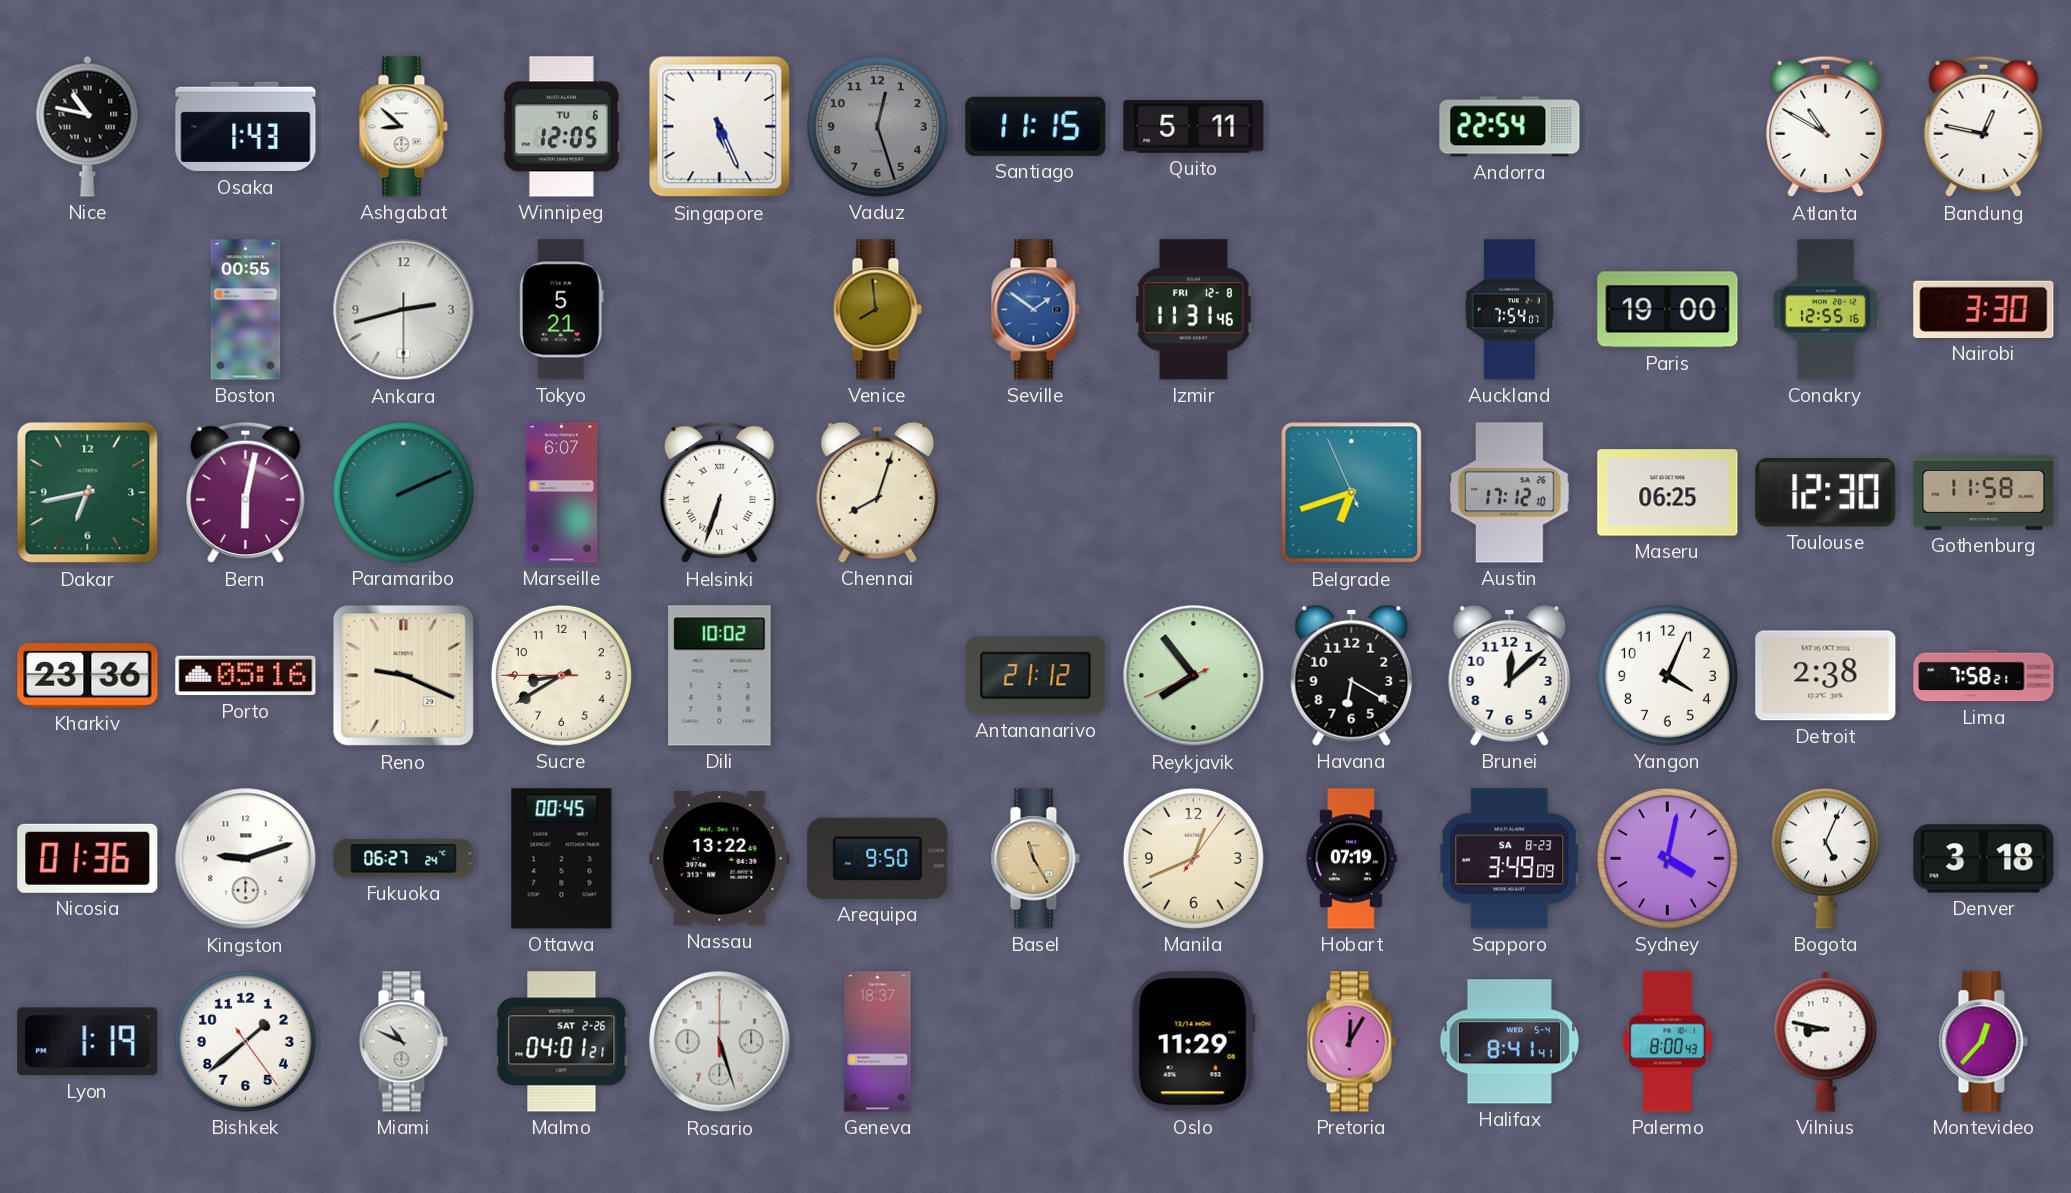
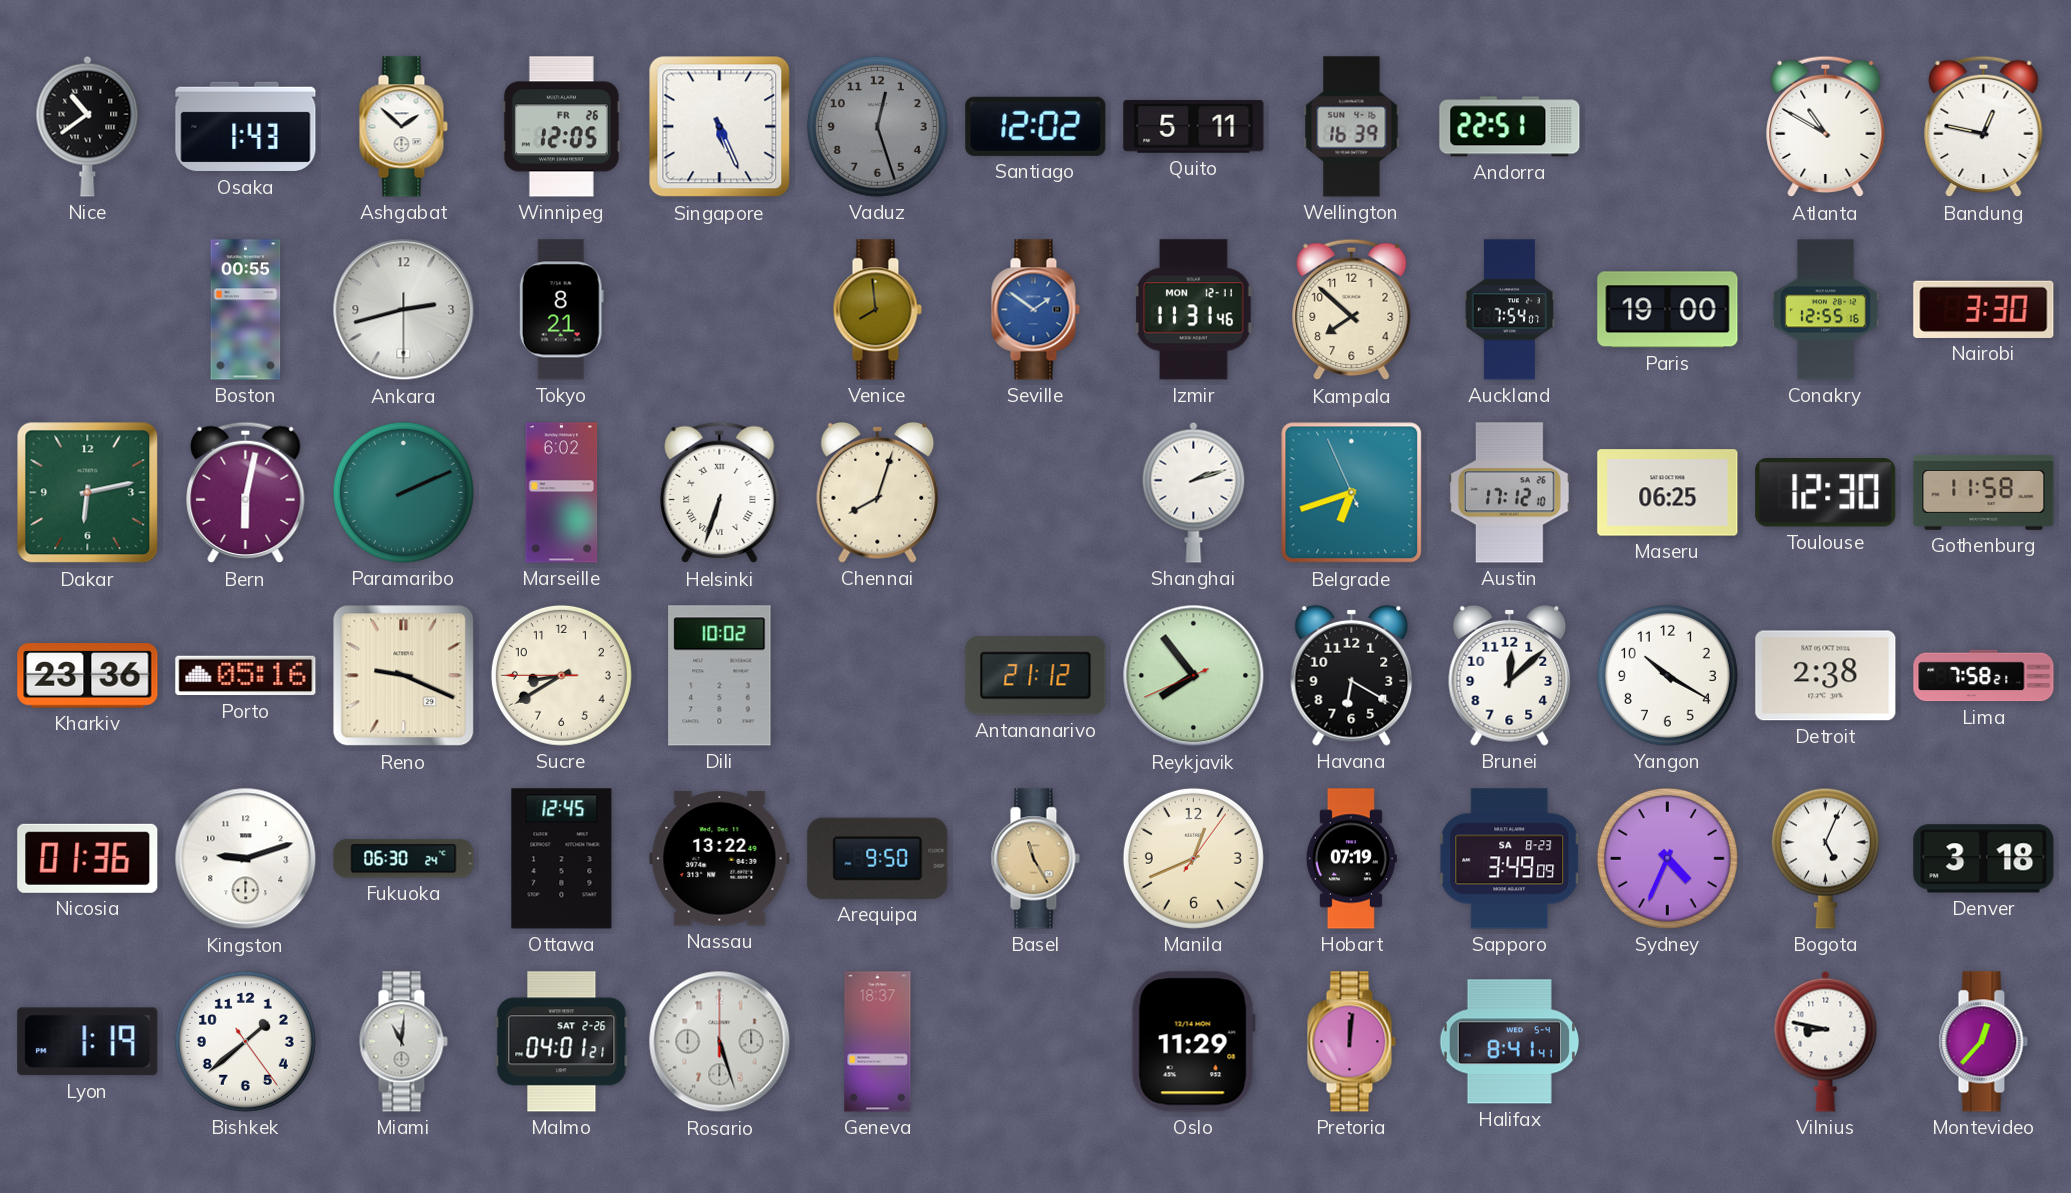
Nice: 10:47 -> 10:39 (88, 126)
Ashgabat: 8:52 -> 1:52 (403, 127)
Winnipeg date: TU 6 -> FR 26 (561, 127)
Santiago: 11:15 -> 12:02 (1036, 126)
Wellington: none -> 16:39 (1352, 127)
Andorra: 22:54 -> 22:51 (1510, 127)
Tokyo: 5:21 -> 8:21 (561, 310)
Izmir date: FRI 12-8 -> MON 12-11 (1194, 310)
Kampala: none -> 7:52 (1352, 310)
Dakar: 6:43 -> 6:13 (88, 493)
Marseille: 6:07 -> 6:02 (562, 493)
Shanghai: none -> 2:12 (1194, 492)
Yangon: 4:04 -> 10:20 (1667, 675)
Fukuoka: 06:27 -> 06:30 (404, 859)
Ottawa: 00:45 -> 12:45 (562, 859)
Sydney: 4:02 -> 4:34 (1667, 858)
Miami: 10:49 -> 11:01 (403, 1042)
Pretoria: 12:05 -> 12:01 (1351, 1042)
Palermo: 8:00 -> none (1667, 1042)
